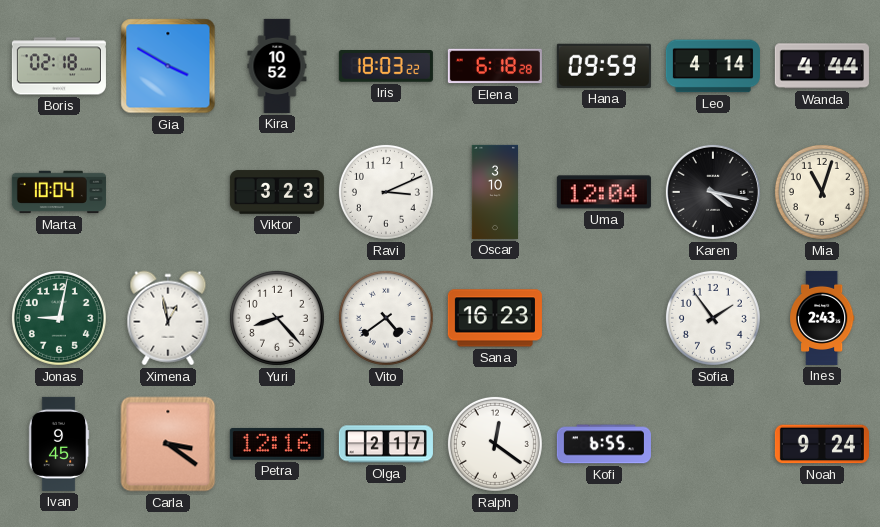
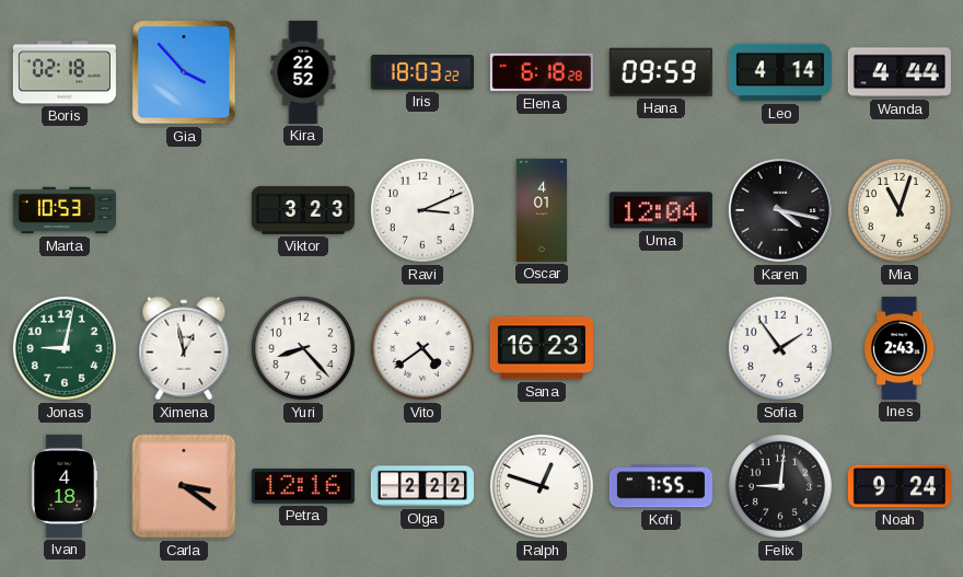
Gia: 3:50 -> 3:53 (184, 72)
Kira: 10:52 -> 22:52 (303, 72)
Marta: 10:04 -> 10:53 (65, 210)
Oscar: 3:10 -> 4:01 (542, 210)
Ivan: 9:45 -> 4:18 (65, 486)
Olga: 2:17 -> 2:22 (422, 486)
Ralph: 12:21 -> 12:48 (542, 486)
Kofi: 6:55 -> 7:55 (661, 486)
Felix: none -> 9:01 (780, 486)
